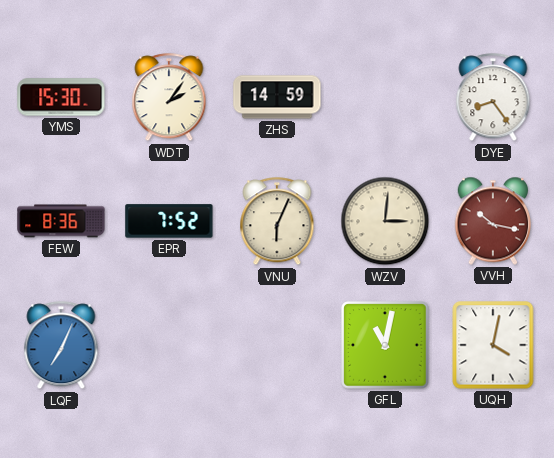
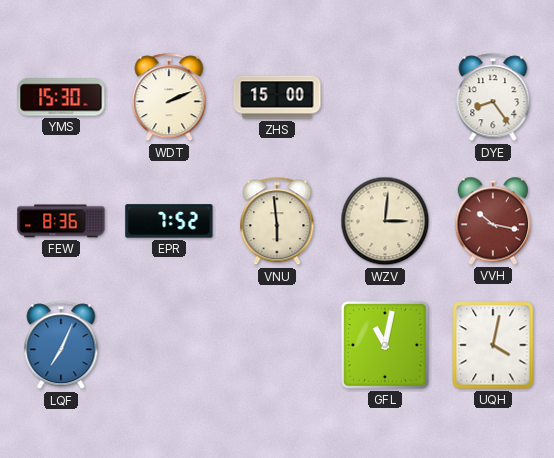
WDT: 2:06 -> 2:11 (169, 98)
ZHS: 14:59 -> 15:00 (277, 97)
VNU: 6:04 -> 5:59 (277, 222)
